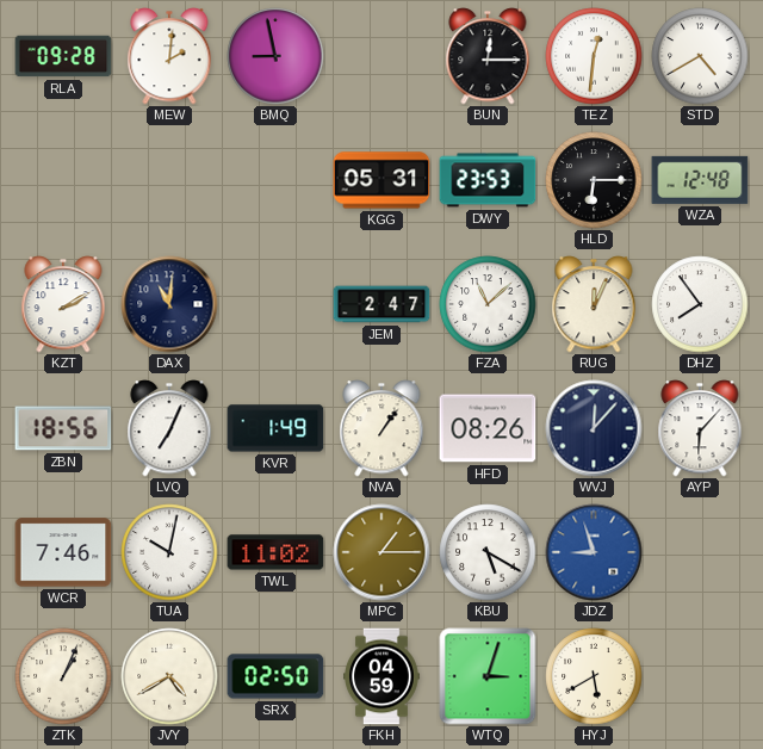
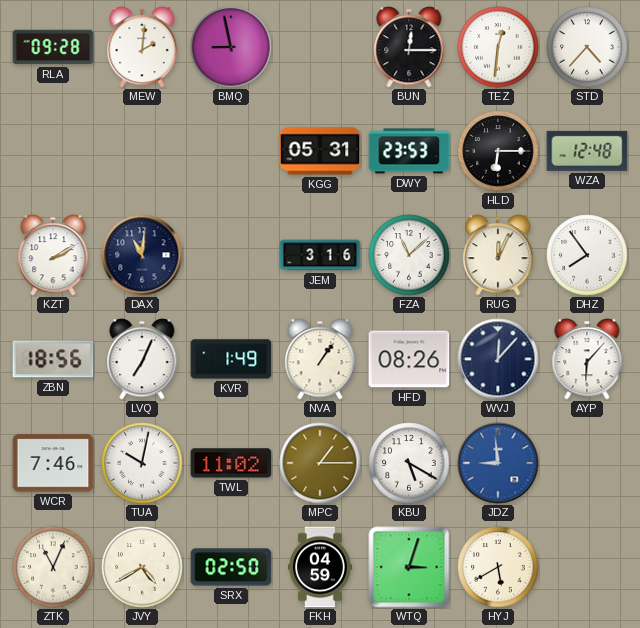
STD: 4:40 -> 4:37 (587, 47)
JEM: 2:47 -> 3:16 (320, 255)
JDZ: 8:57 -> 8:59 (498, 463)
ZTK: 1:04 -> 11:04 (53, 567)
